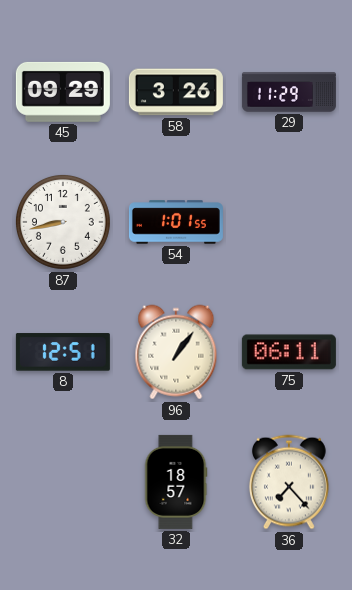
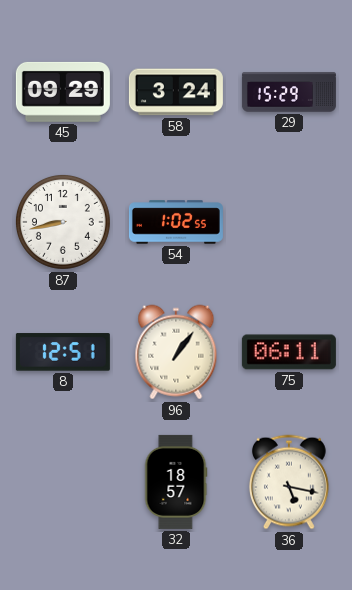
58: 3:26 -> 3:24 (176, 92)
29: 11:29 -> 15:29 (289, 92)
54: 1:01 -> 1:02 (176, 222)
36: 7:23 -> 5:17 (289, 482)
